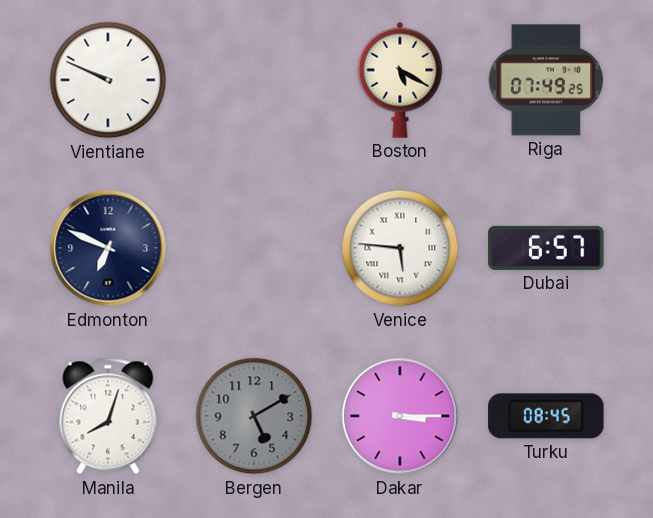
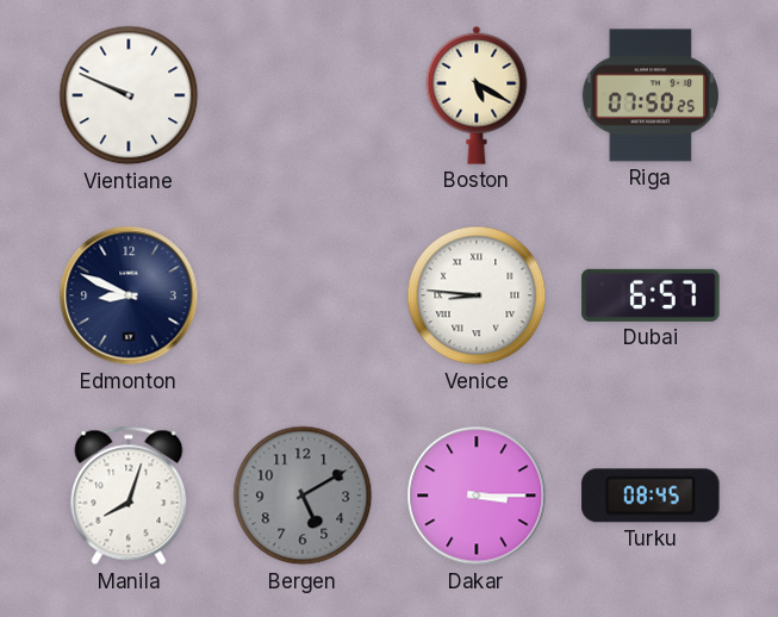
Riga: 07:49 -> 07:50 (651, 95)
Edmonton: 6:49 -> 8:49 (129, 295)
Venice: 5:46 -> 8:46 (477, 295)
